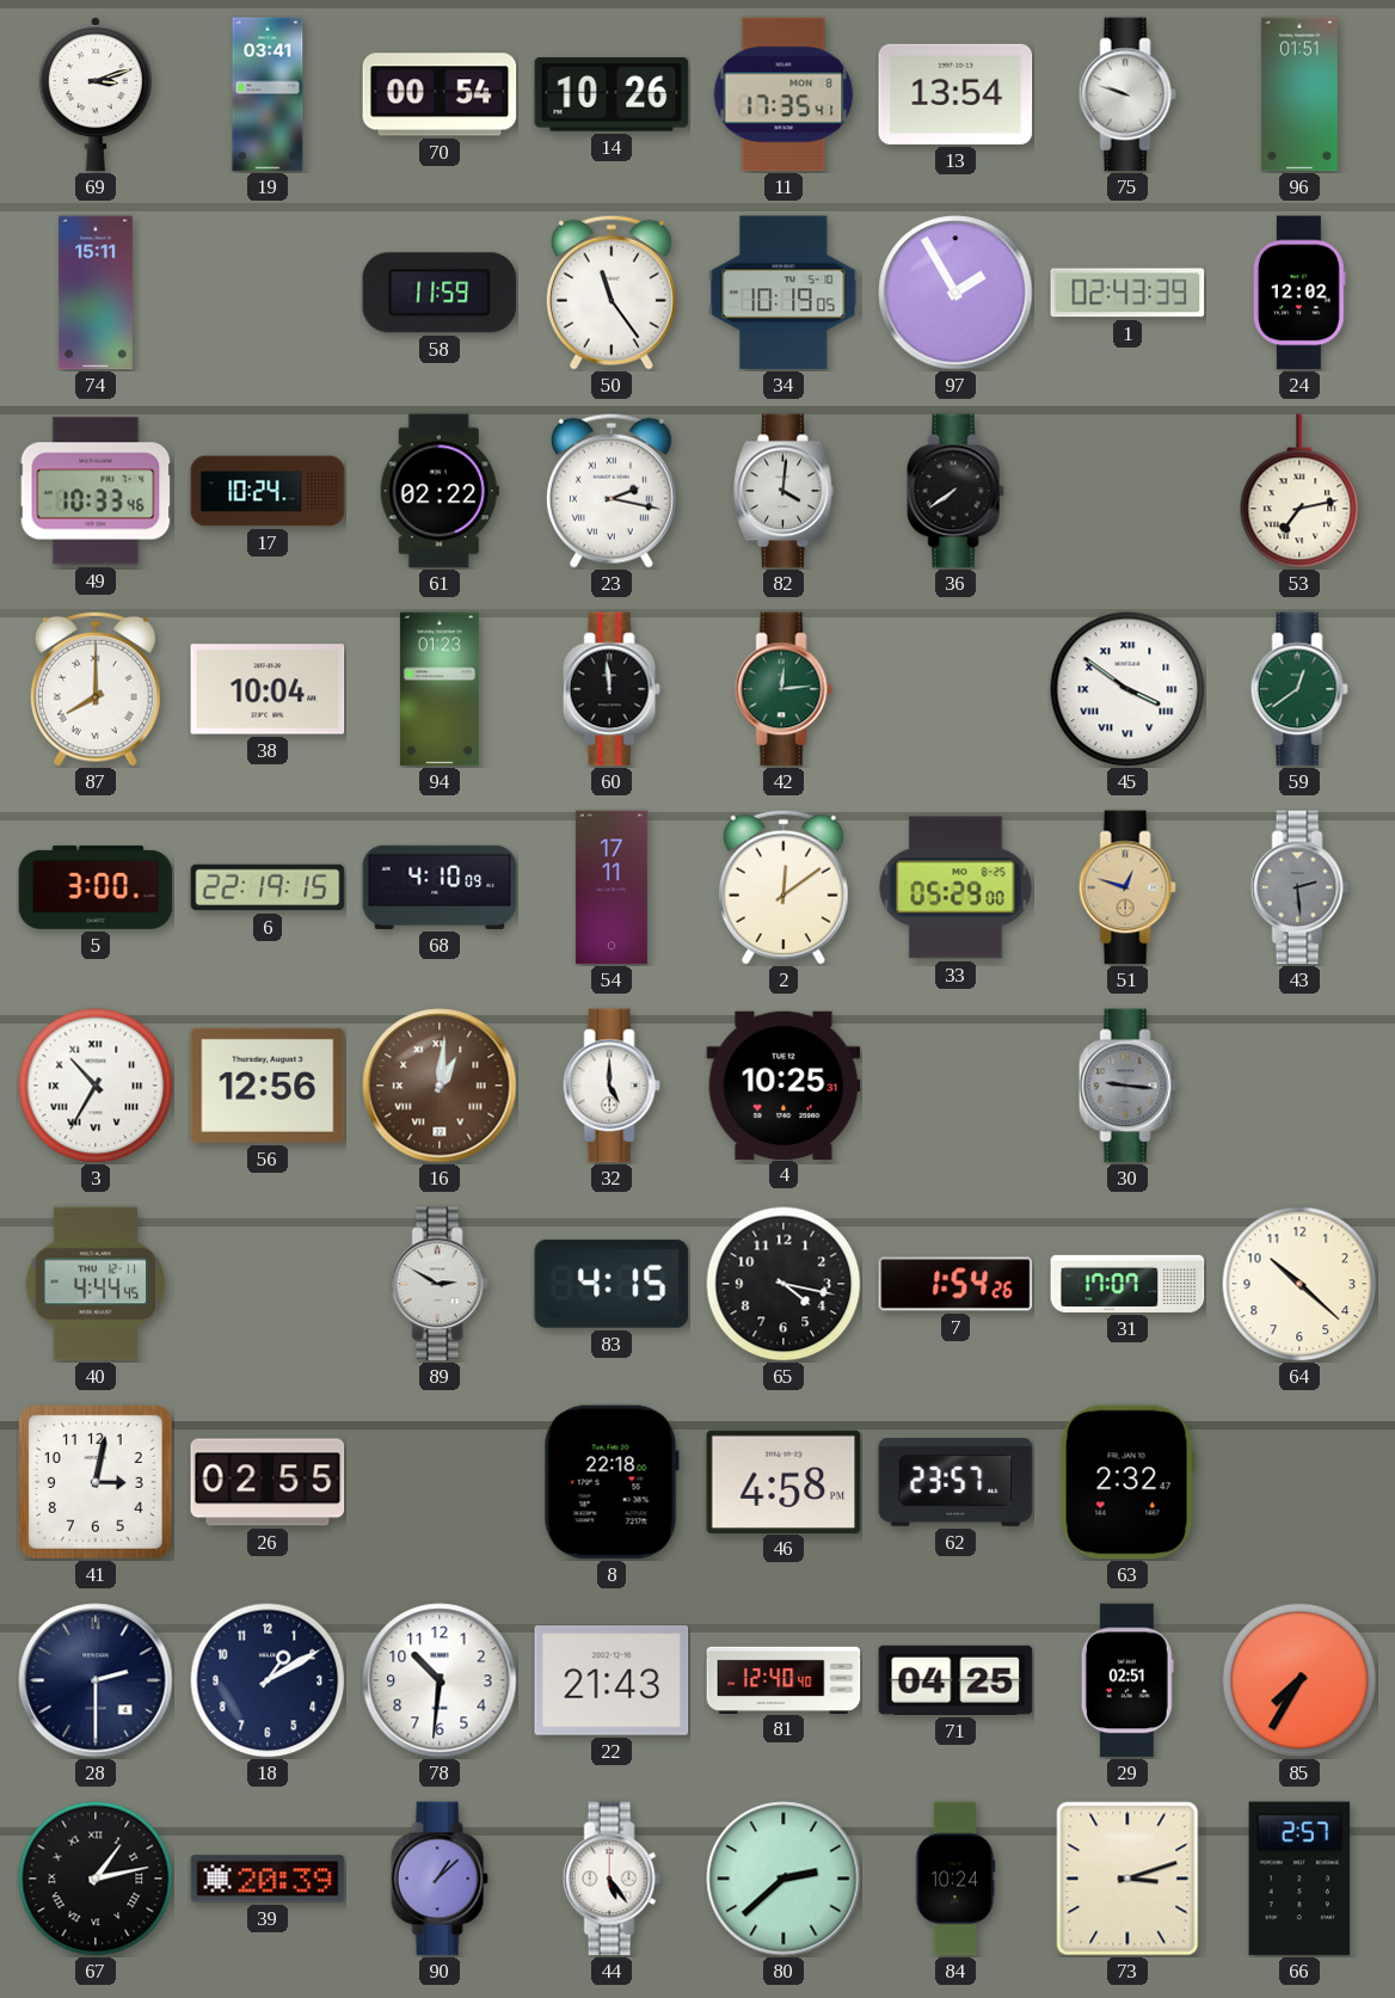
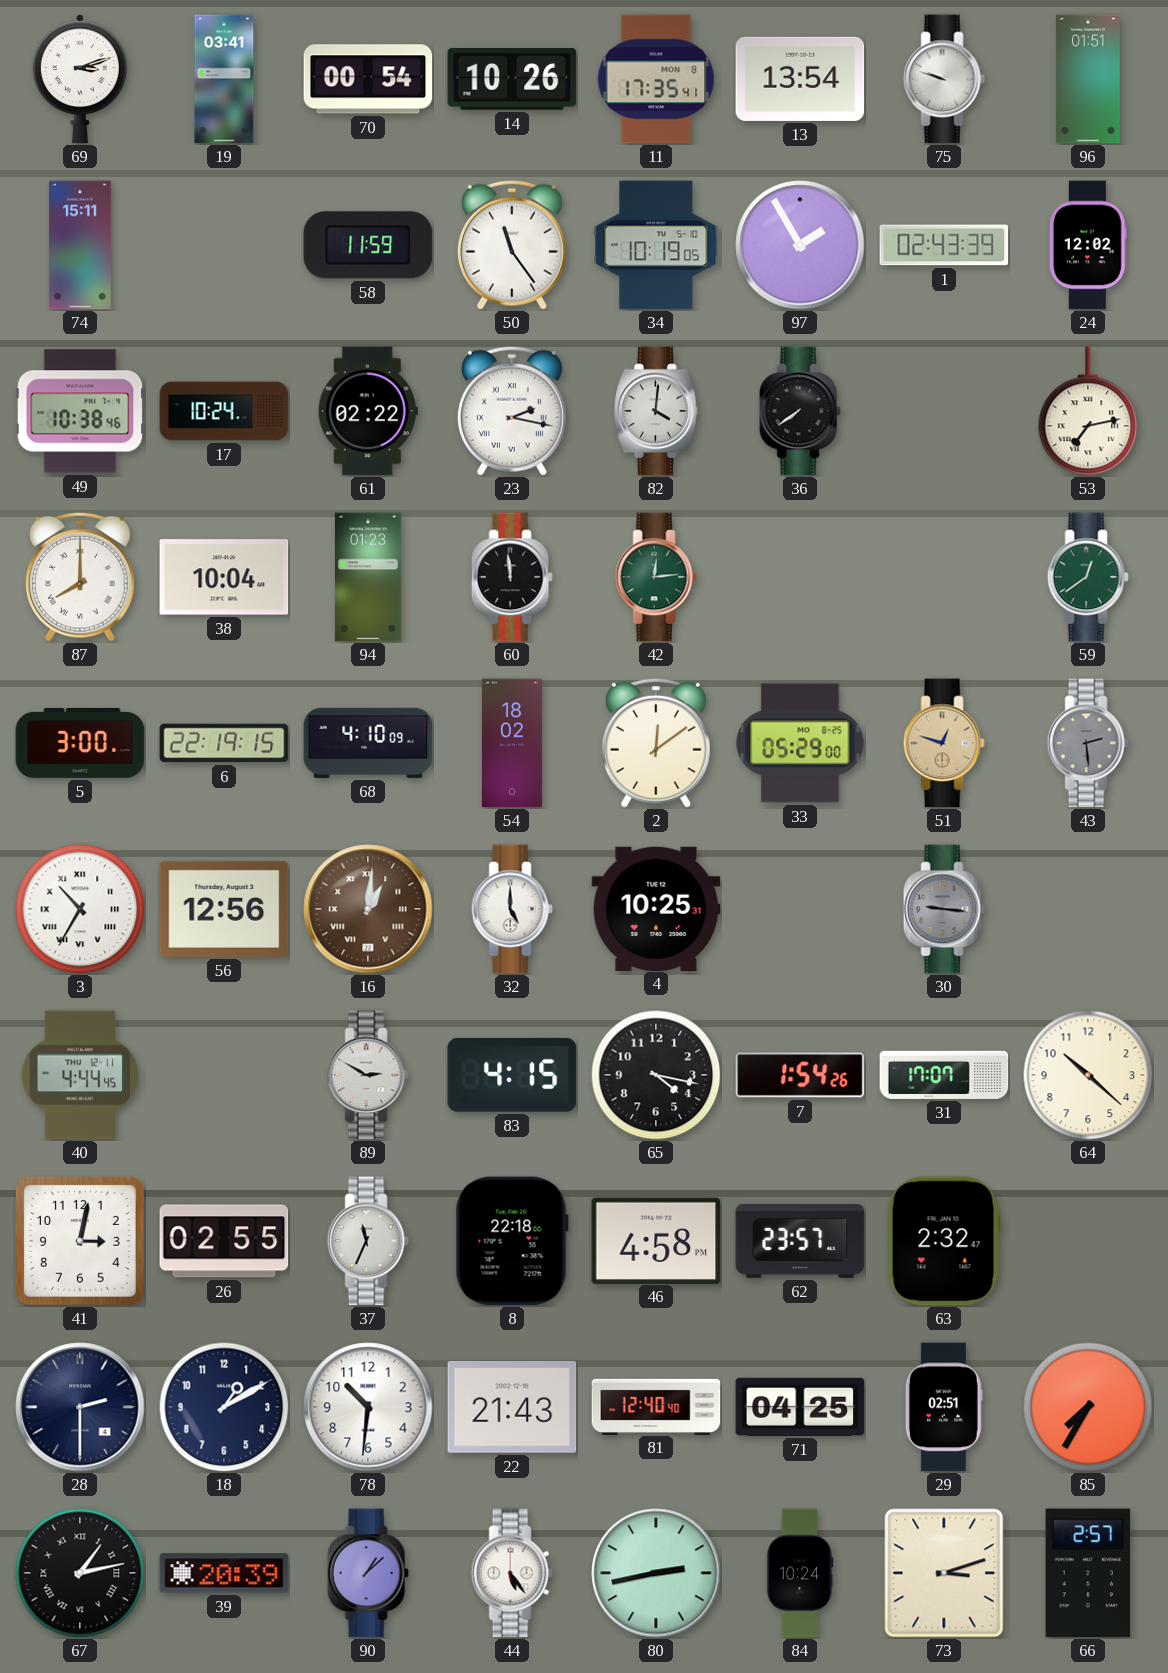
49: 10:33 -> 10:38 (80, 411)
45: 3:51 -> none (1127, 689)
54: 17:11 -> 18:02 (512, 743)
37: none -> 11:34 (368, 1241)
80: 2:38 -> 2:43 (656, 1573)
